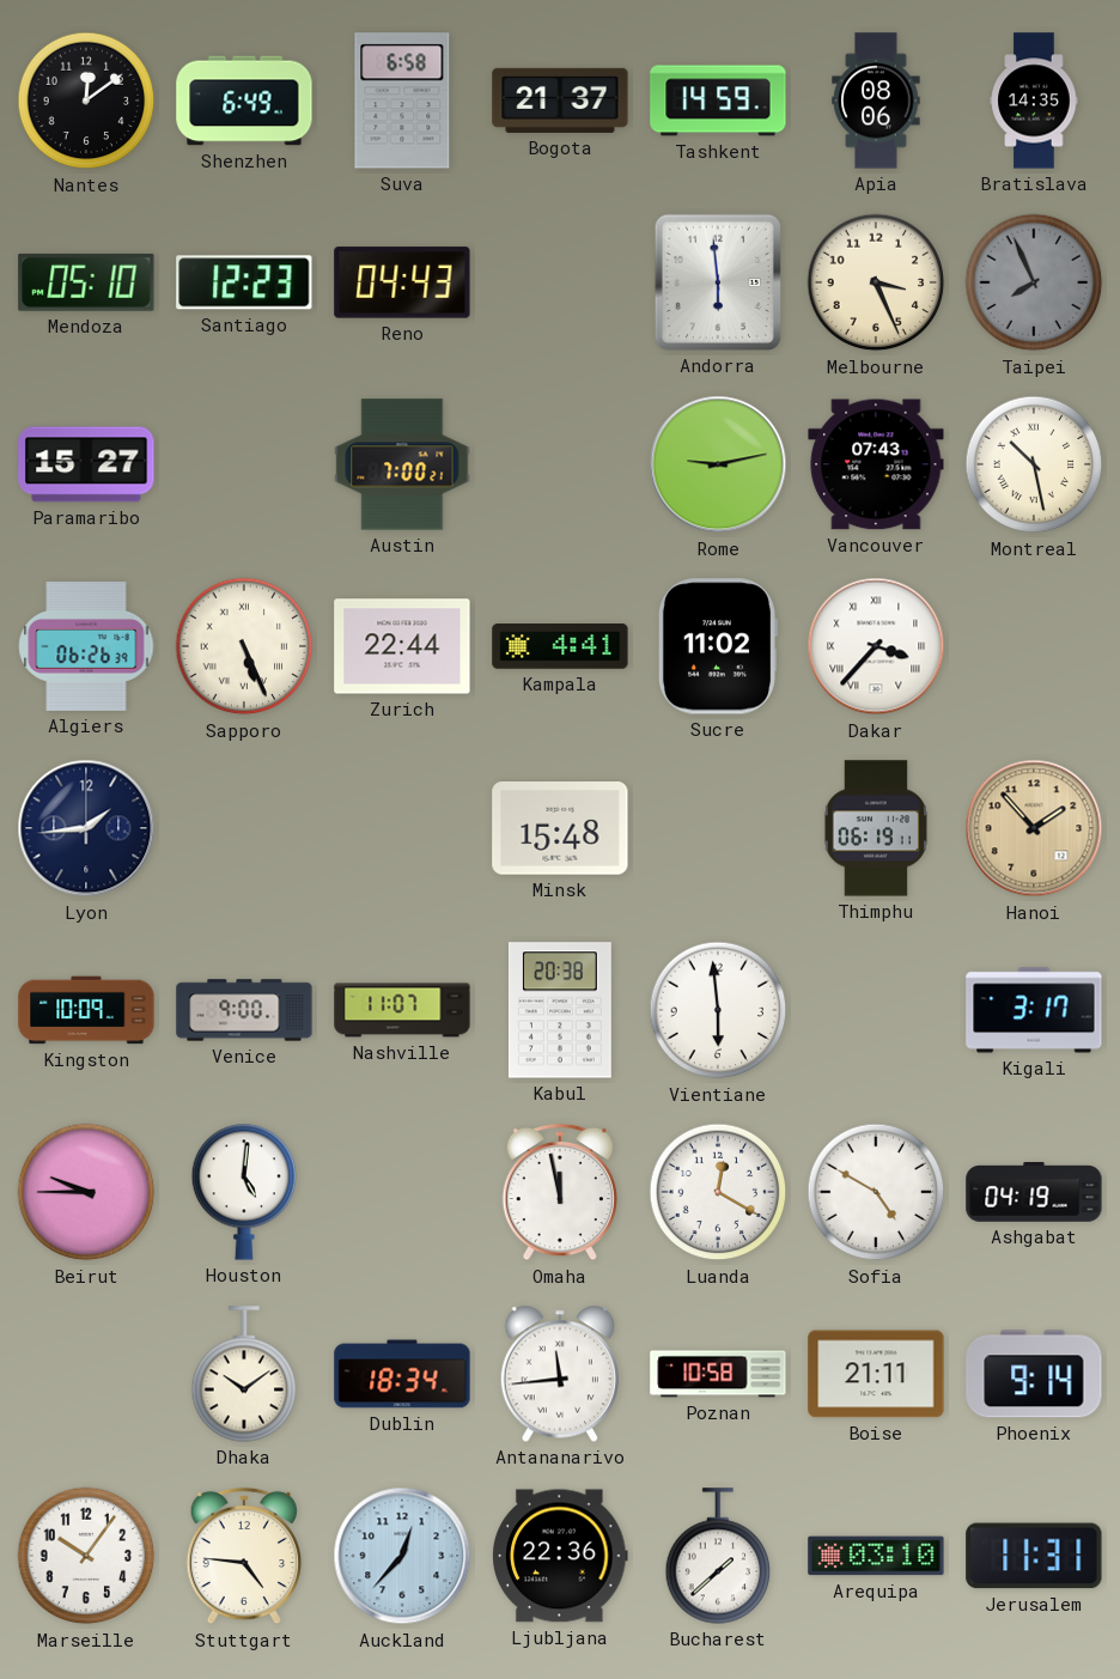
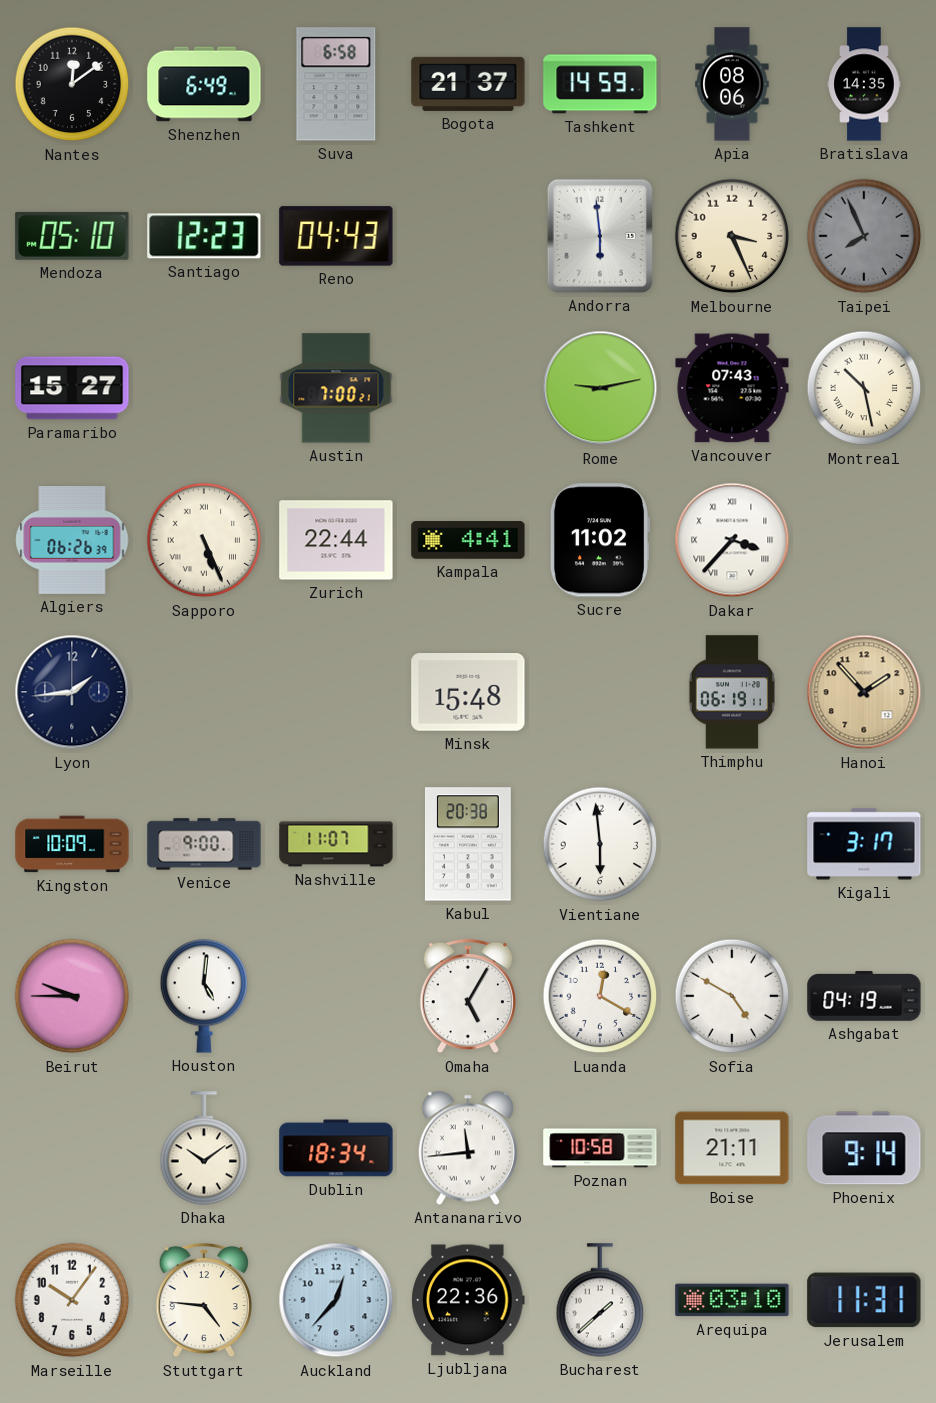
Omaha: 11:58 -> 5:05 (467, 996)
